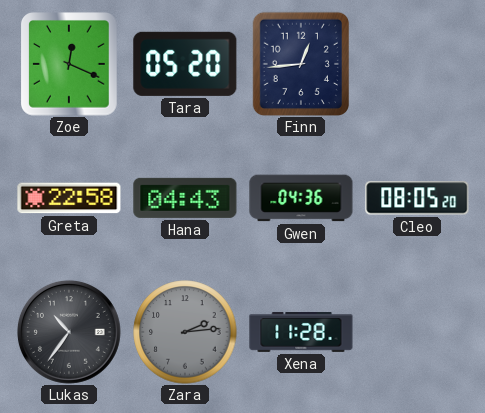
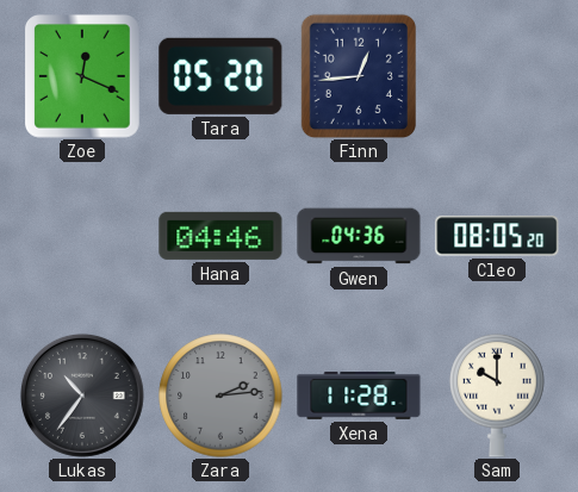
Greta: 22:58 -> none (69, 198)
Hana: 04:43 -> 04:46 (220, 236)
Sam: none -> 10:00 (497, 396)
